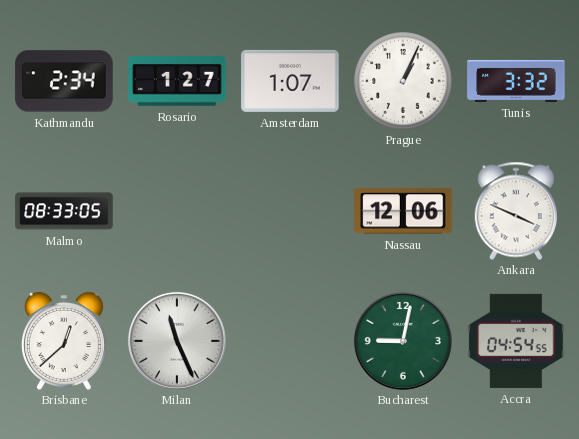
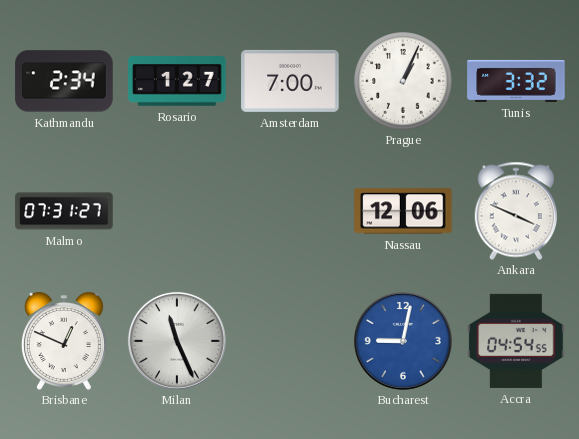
Amsterdam: 1:07 -> 7:00 (290, 81)
Malmo: 08:33 -> 07:31 (64, 211)
Brisbane: 12:38 -> 12:49 (64, 341)
Bucharest dial: green -> blue (403, 341)
